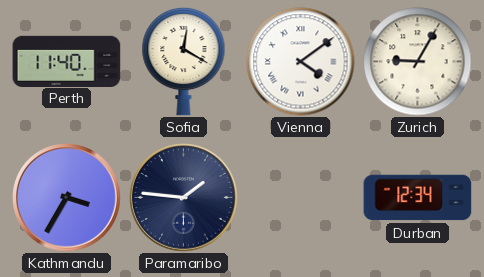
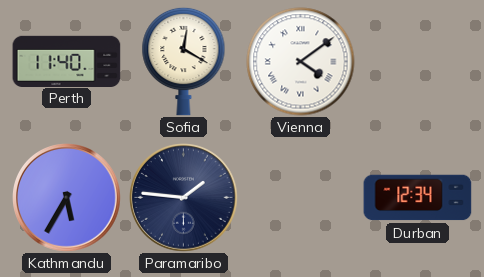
Zurich: 9:05 -> none (418, 62)
Kathmandu: 3:35 -> 5:35 (67, 198)
